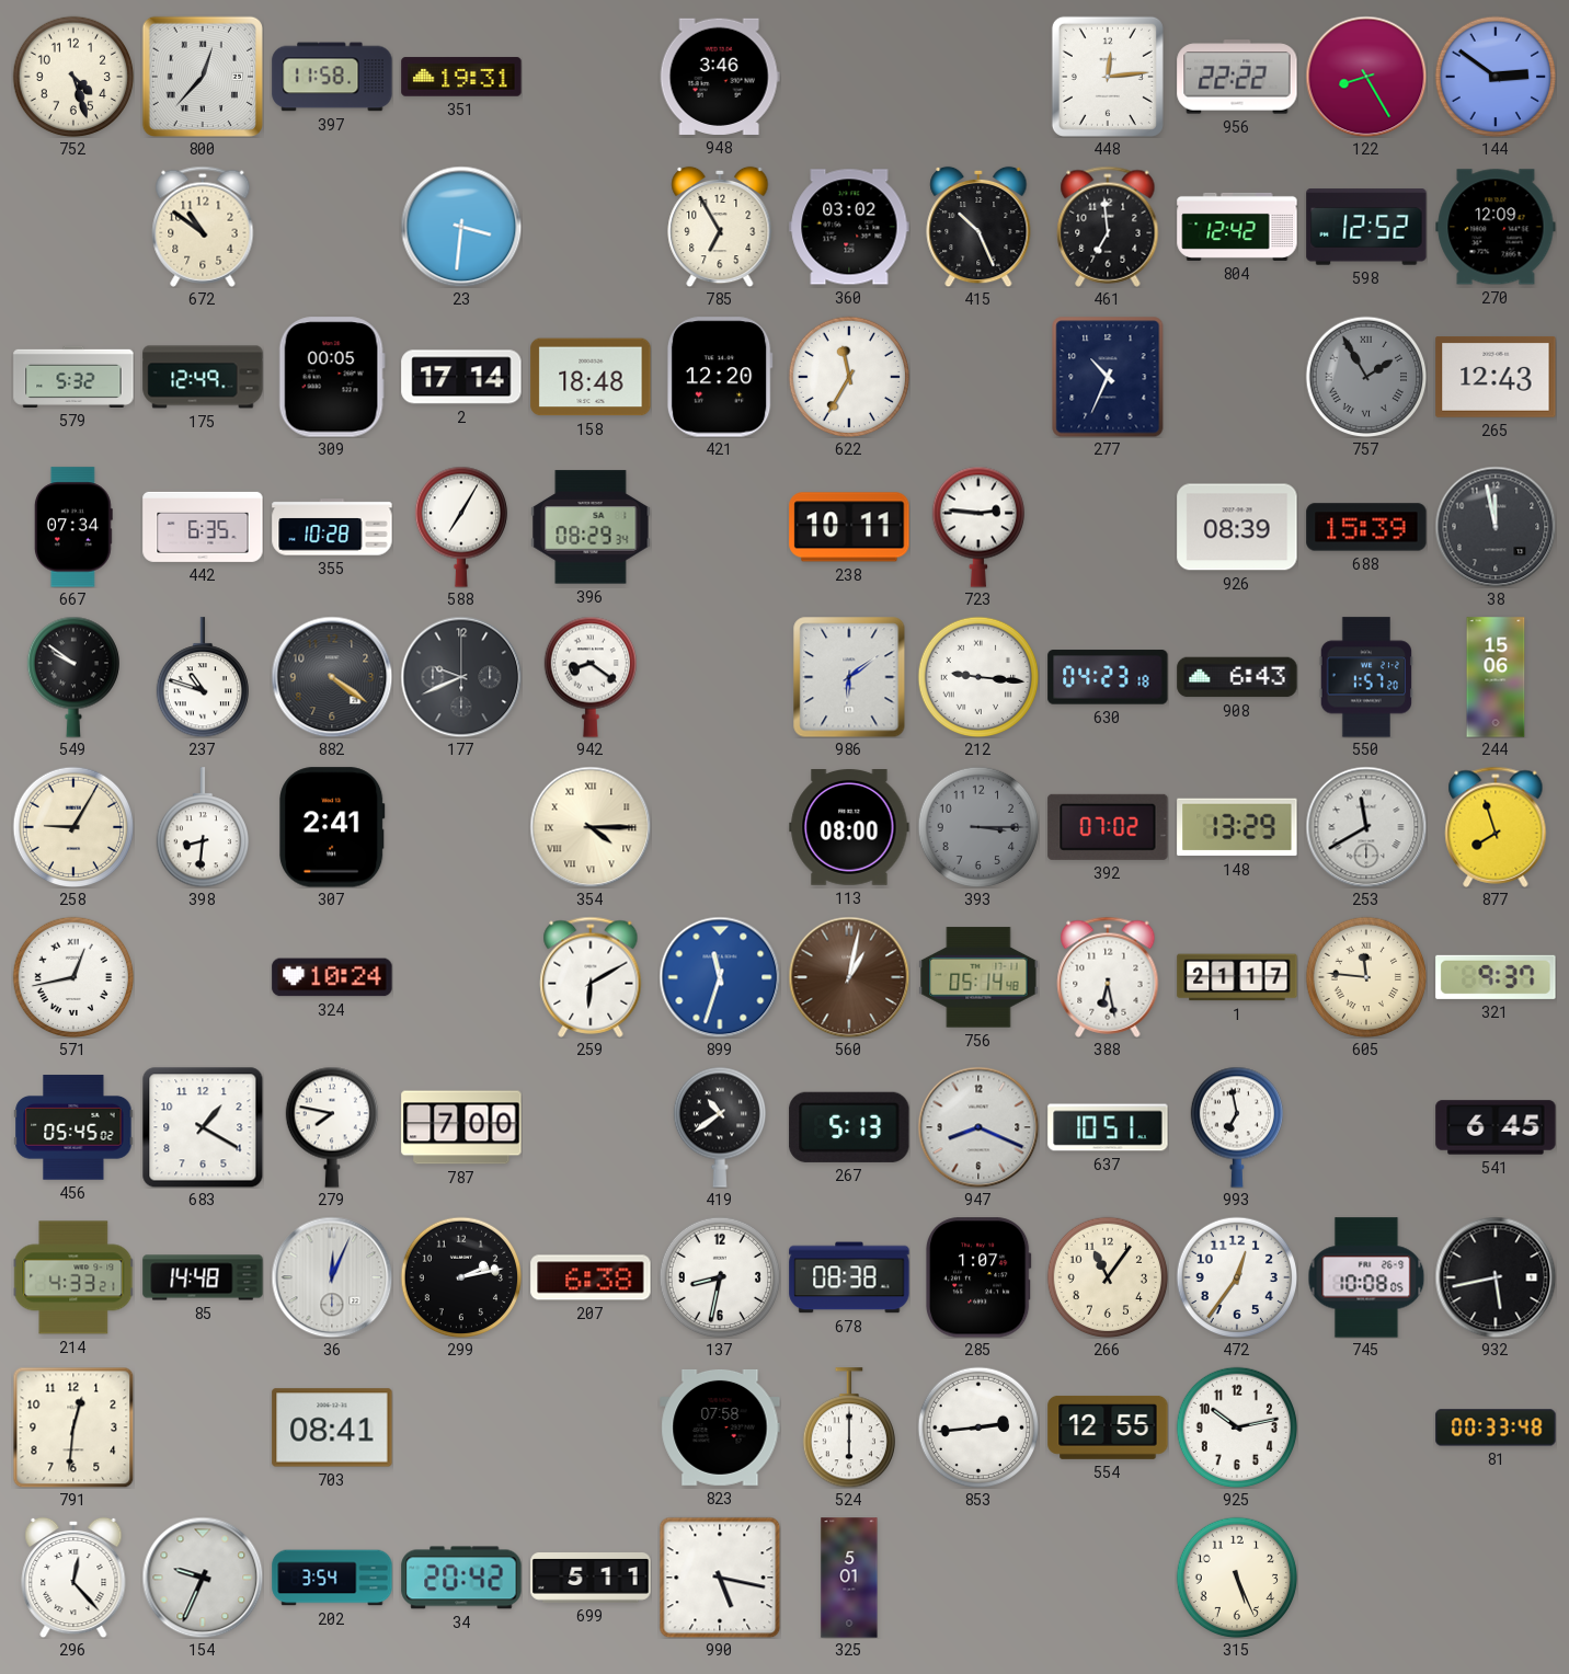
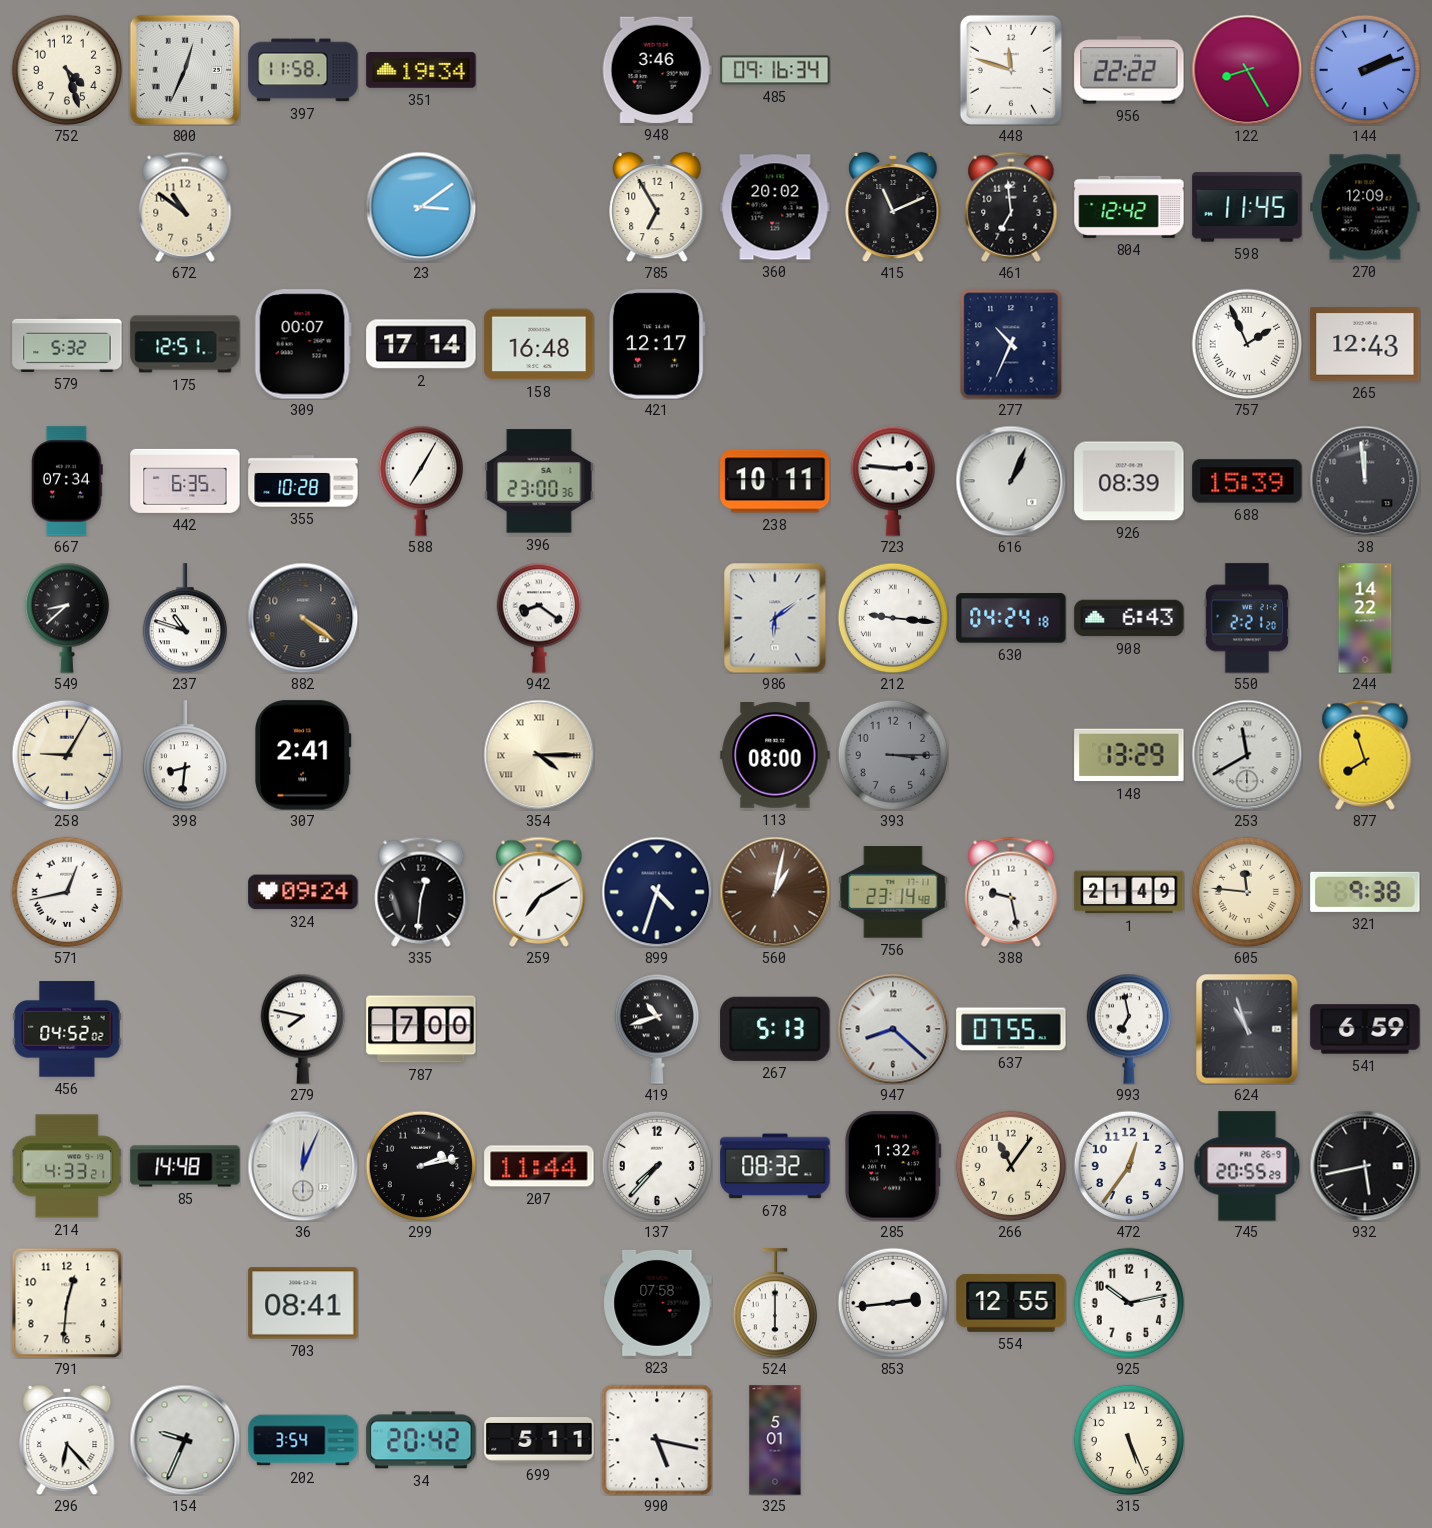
800: 12:37 -> 12:34 (185, 70)
351: 19:31 -> 19:34 (421, 70)
485: none -> 09:16 (775, 70)
448: 12:14 -> 11:48 (1011, 70)
144: 2:51 -> 2:12 (1365, 70)
23: 3:31 -> 3:09 (421, 207)
360: 03:02 -> 20:02 (775, 207)
415: 10:26 -> 11:11 (893, 207)
598: 12:52 -> 11:45 (1247, 207)
175: 12:49 -> 12:51 (185, 344)
309: 00:05 -> 00:07 (303, 344)
158: 18:48 -> 16:48 (539, 344)
421: 12:20 -> 12:17 (657, 344)
622: 11:35 -> none (849, 377)
757: 1:55 -> 1:56 (1247, 344)
757 dial: grey -> white (1247, 344)
396: 08:29 -> 23:00 (539, 481)
616: none -> 1:04 (1011, 481)
38: 11:58 -> 11:59 (1365, 481)
549: 9:51 -> 8:38 (66, 618)
177: 9:41 -> none (461, 677)
630: 04:23 -> 04:24 (1011, 618)
550: 1:57 -> 2:21 (1247, 618)
244: 15:06 -> 14:22 (1365, 618)
392: 07:02 -> none (1108, 827)
324: 10:24 -> 09:24 (303, 892)
335: none -> 12:31 (421, 892)
259: 6:10 -> 7:10 (539, 892)
899: 11:33 -> 4:33 (657, 892)
899 dial: blue -> navy (657, 892)
756: 05:14 -> 23:14 (893, 892)
388: 6:28 -> 9:28 (1011, 892)
1: 21:17 -> 21:49 (1129, 892)
321: 9:37 -> 9:38 (1365, 892)
456: 05:45 -> 04:52 (67, 1029)
683: 1:20 -> none (203, 1127)
419: 10:39 -> 10:42 (656, 1029)
947: 8:19 -> 8:22 (893, 1029)
637: 10:51 -> 07:55 (1011, 1029)
624: none -> 10:57 (1247, 1029)
541: 6:45 -> 6:59 (1365, 1029)
207: 6:38 -> 11:44 (539, 1166)
137: 8:32 -> 7:37 (657, 1166)
678: 08:38 -> 08:32 (775, 1166)
285: 1:07 -> 1:32 (893, 1166)
745: 10:08 -> 20:55 (1247, 1166)
81: 00:33 -> none (1496, 1428)
296: 12:23 -> 6:23 (67, 1440)
